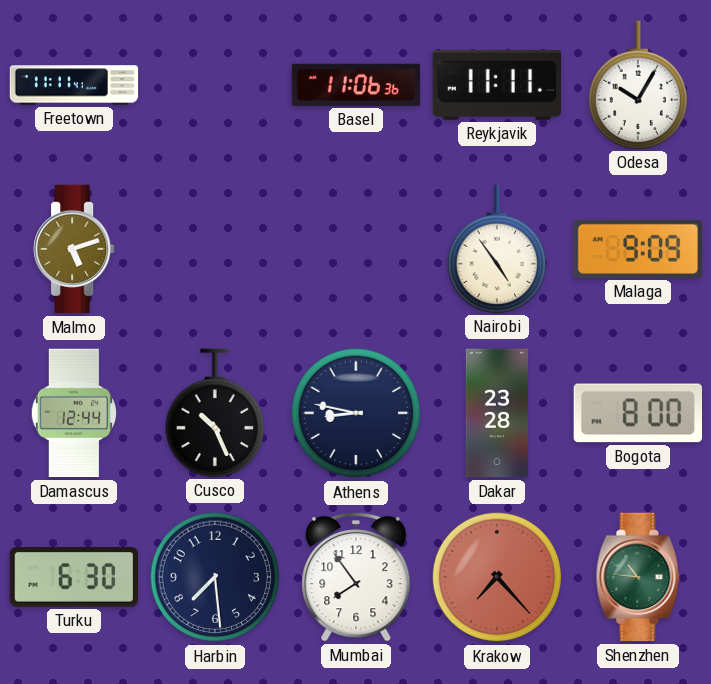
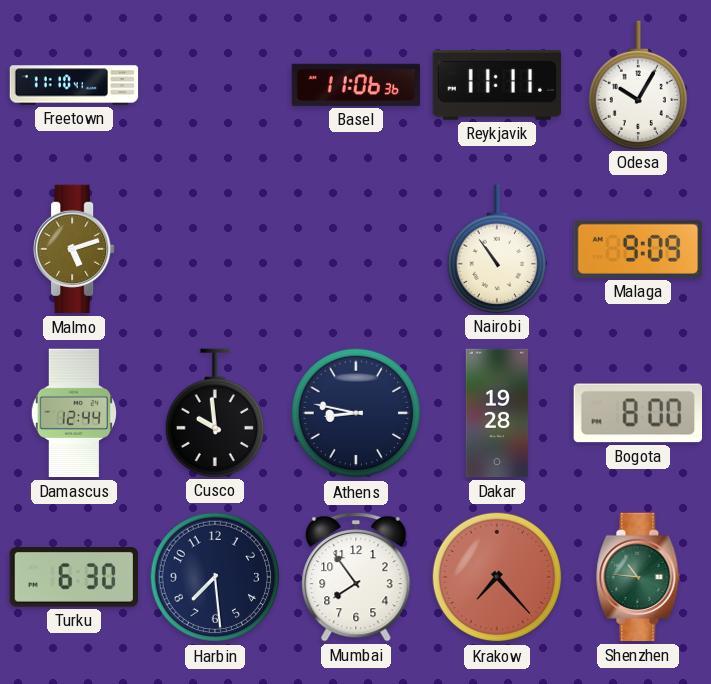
Freetown: 11:11 -> 11:10 (74, 85)
Nairobi: 4:54 -> 10:54 (496, 249)
Cusco: 10:26 -> 9:59 (214, 413)
Dakar: 23:28 -> 19:28 (497, 413)
